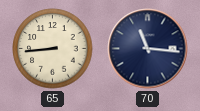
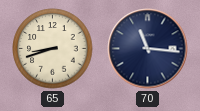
65: 8:44 -> 8:42 (53, 49)
